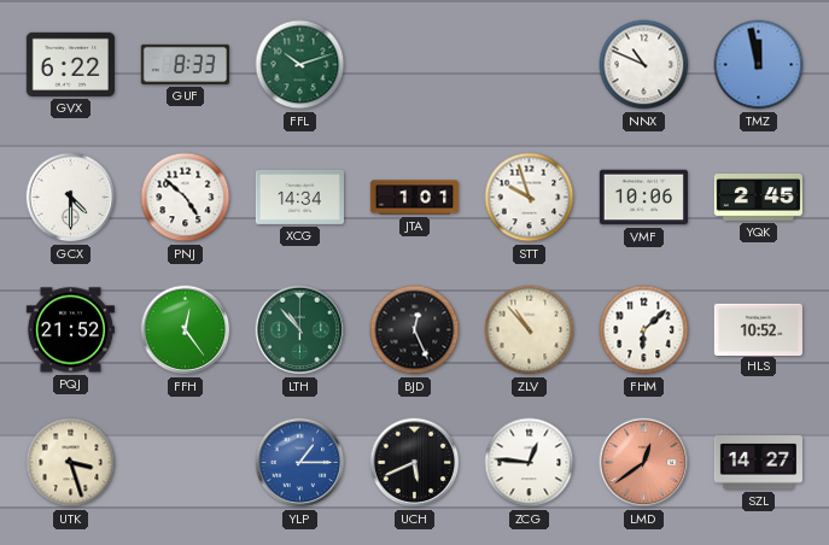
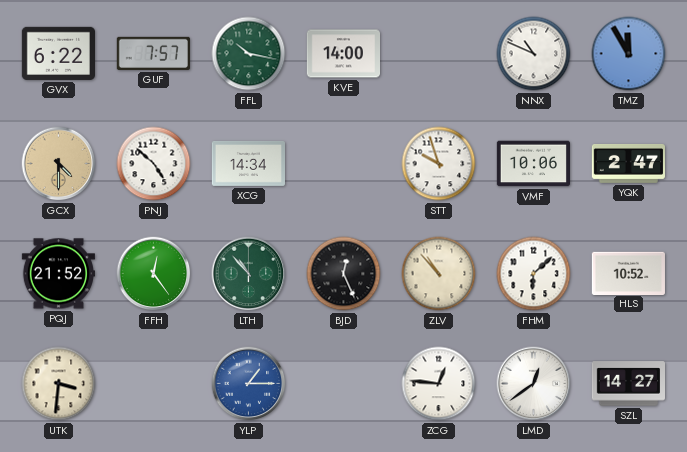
GUF: 8:33 -> 7:57 (153, 53)
FFL: 10:12 -> 10:17 (249, 54)
KVE: none -> 14:00 (343, 54)
TMZ: 11:58 -> 11:55 (629, 54)
GCX dial: white -> champagne (59, 164)
JTA: 1:01 -> none (415, 198)
YQK: 2:45 -> 2:47 (628, 163)
UTK: 3:27 -> 3:31 (59, 384)
UCH: 5:41 -> none (415, 463)
LMD dial: salmon -> white (534, 384)
